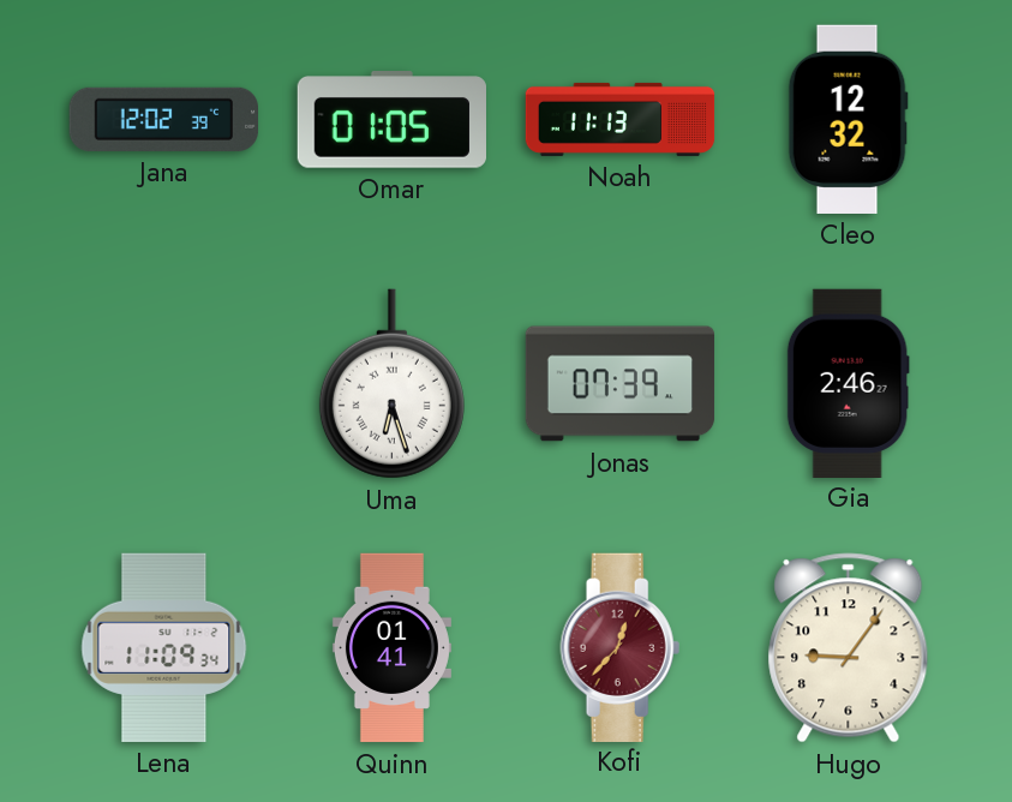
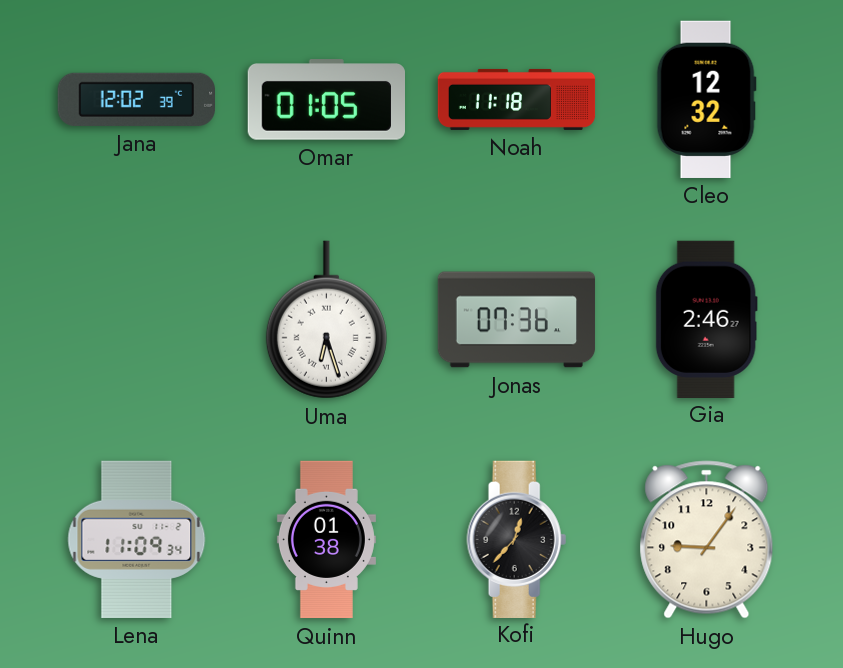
Noah: 11:13 -> 11:18 (517, 99)
Jonas: 07:39 -> 07:36 (517, 320)
Quinn: 01:41 -> 01:38 (326, 540)
Kofi dial: burgundy -> black (517, 539)
